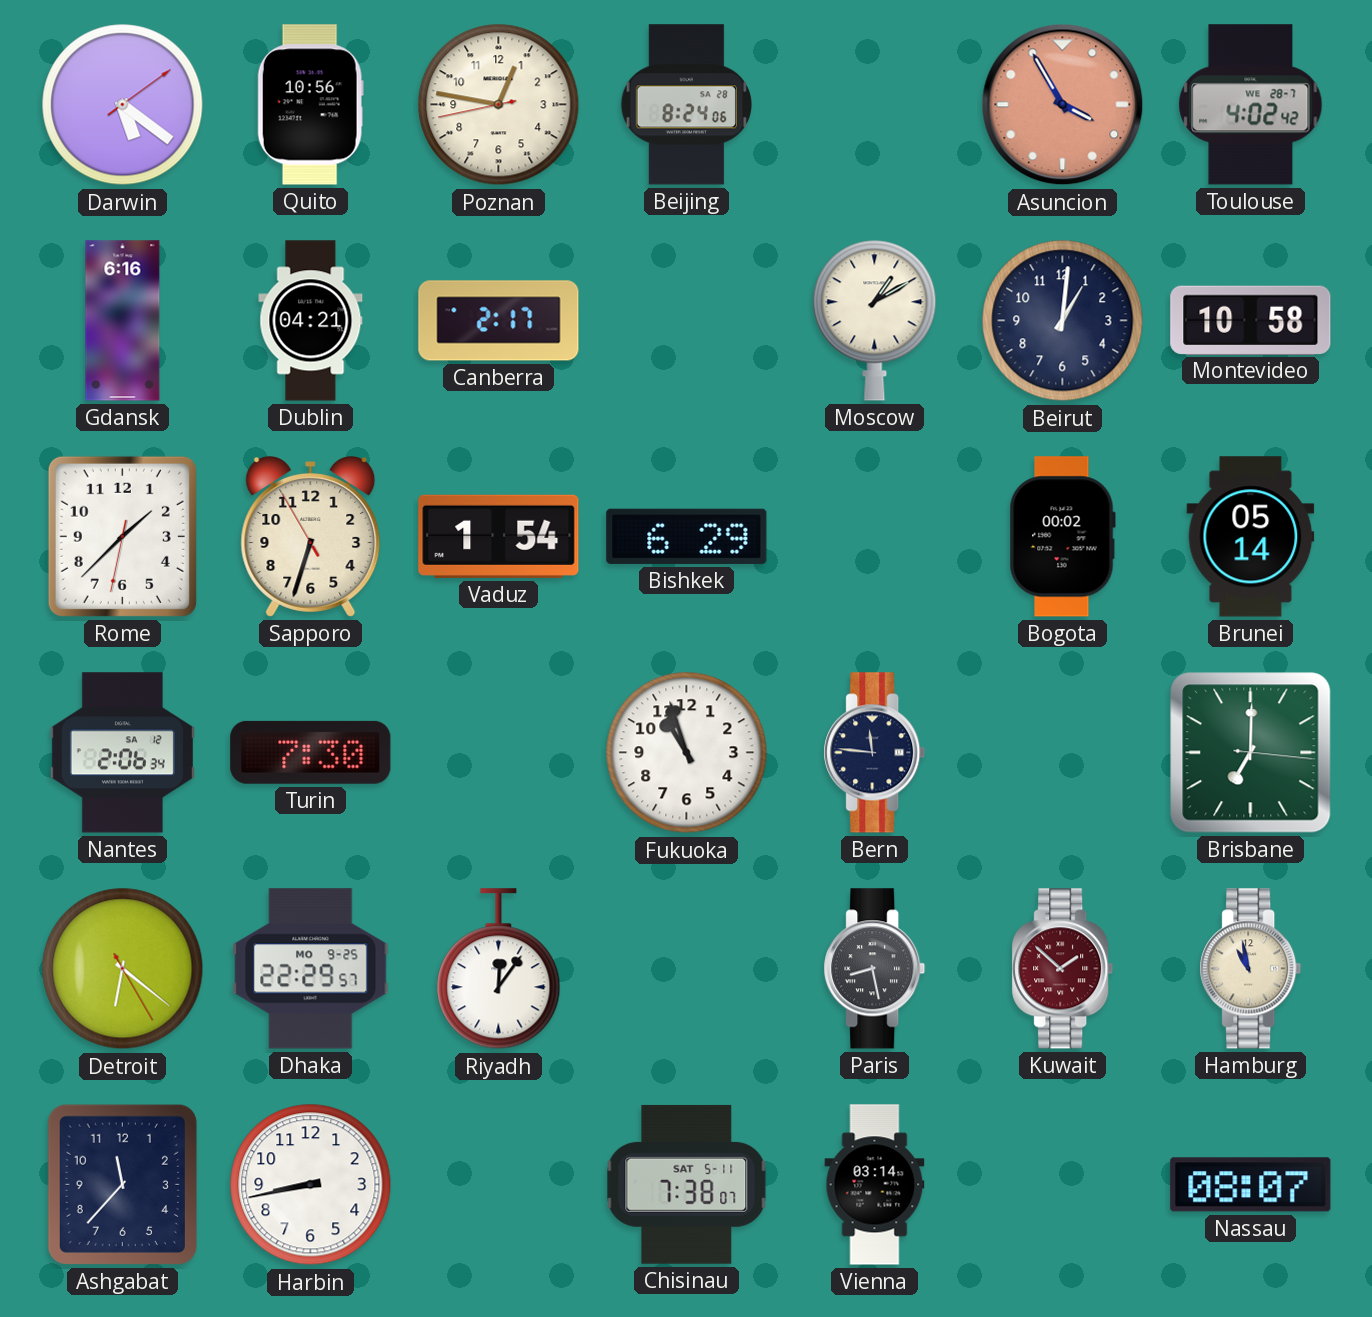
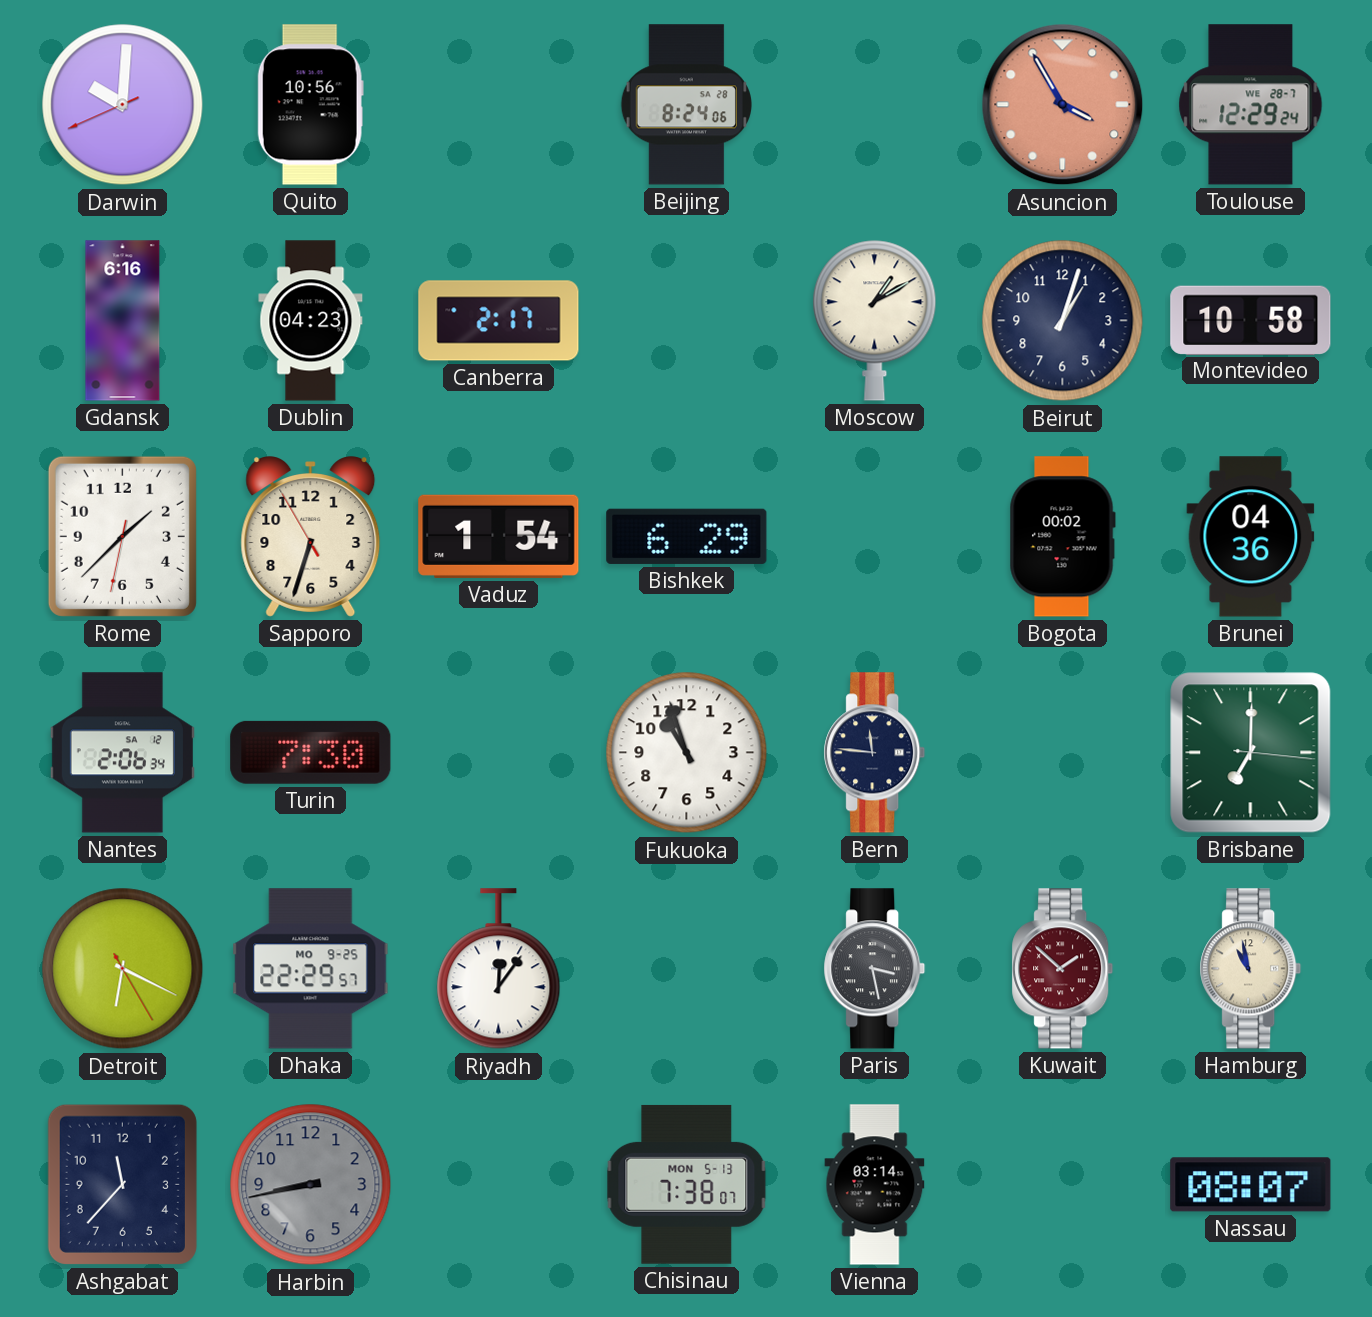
Darwin: 5:21 -> 10:00 (123, 105)
Poznan: 12:46 -> none (499, 105)
Toulouse: 4:02 -> 12:29 (1251, 105)
Dublin: 04:21 -> 04:23 (311, 321)
Beirut: 1:01 -> 1:03 (1063, 321)
Brunei: 05:14 -> 04:36 (1251, 537)
Detroit: 6:21 -> 6:19 (123, 969)
Paris: 8:28 -> 3:28 (875, 969)
Harbin dial: white -> grey (311, 1185)
Chisinau date: SAT 5-11 -> MON 5-13 (687, 1184)
